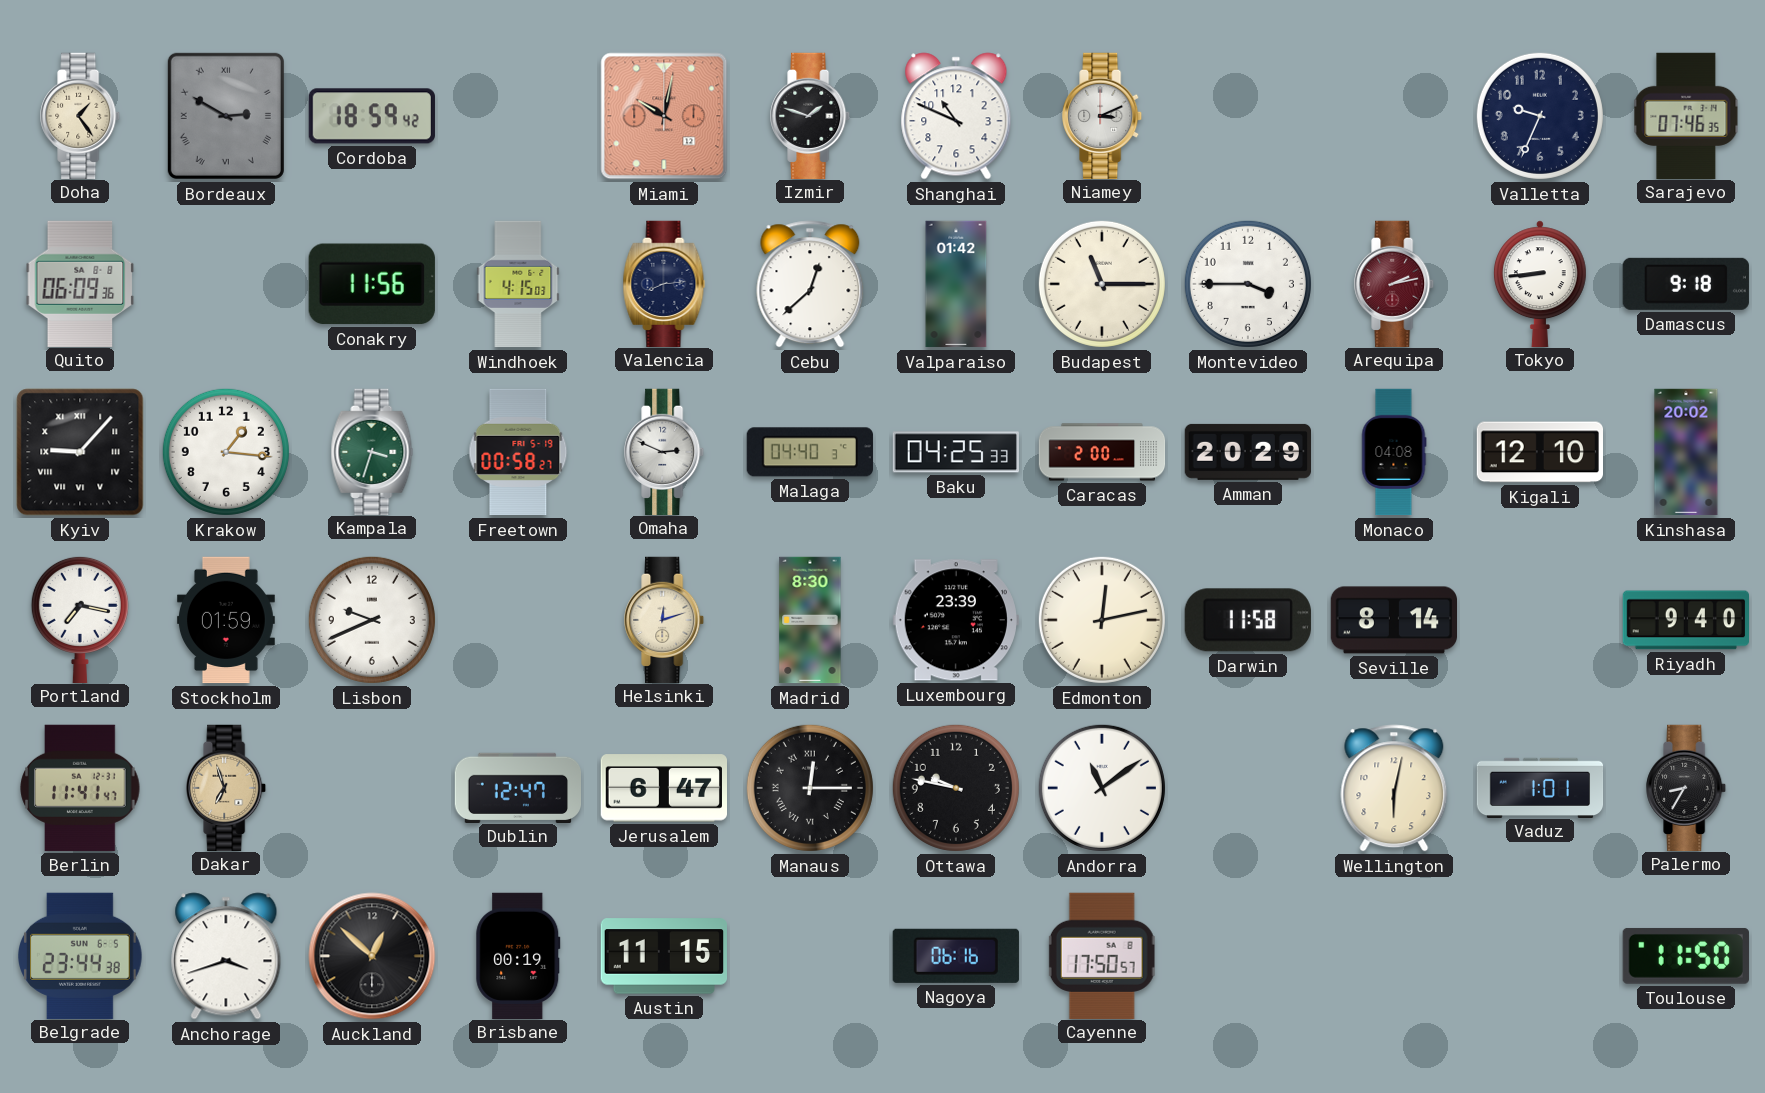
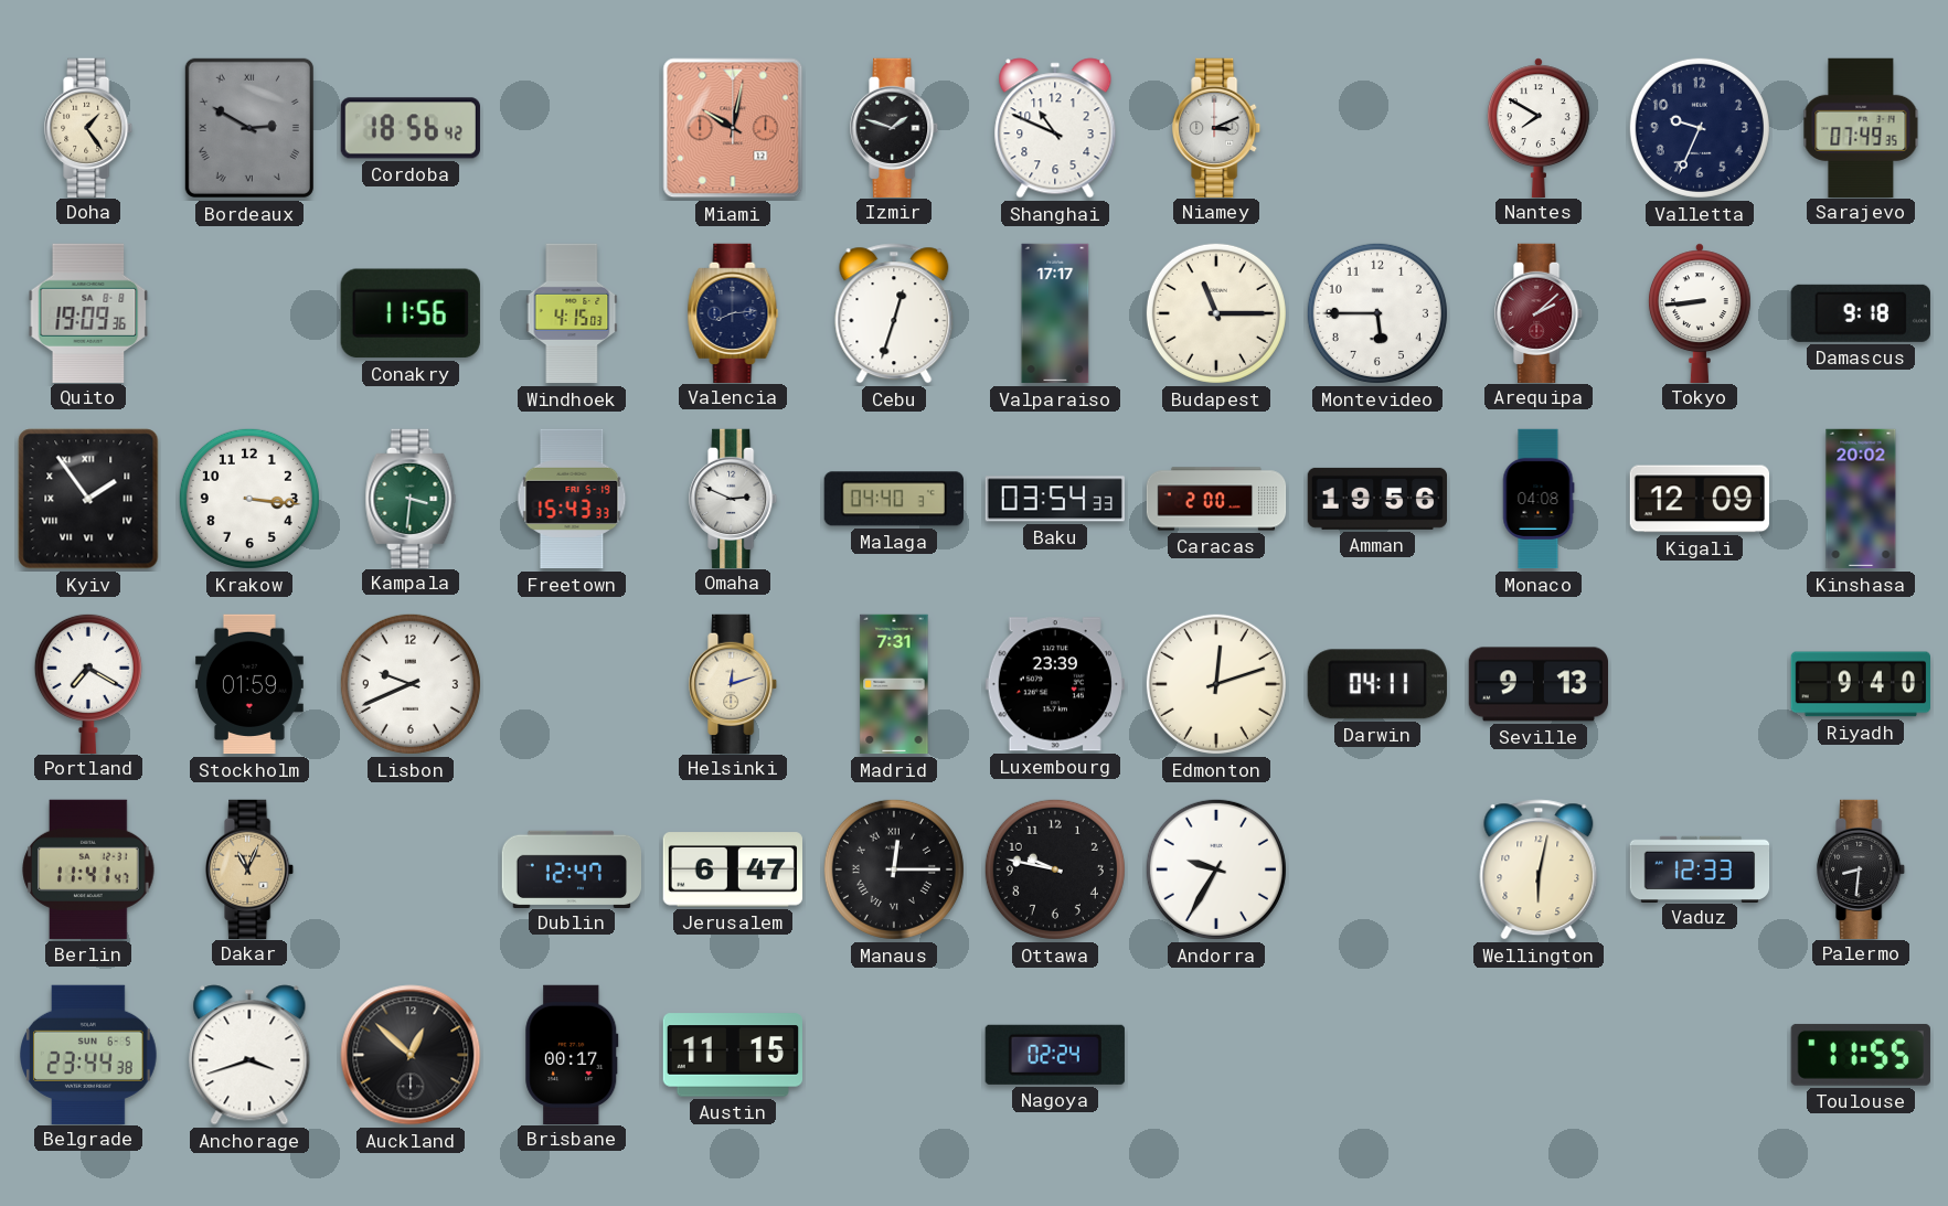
Cordoba: 18:59 -> 18:56 (411, 128)
Nantes: none -> 7:50 (1539, 127)
Sarajevo: 07:46 -> 07:49 (1861, 127)
Quito: 06:09 -> 19:09 (88, 312)
Cebu: 12:38 -> 12:33 (894, 313)
Valparaiso: 01:42 -> 17:17 (1055, 313)
Montevideo: 3:45 -> 5:45 (1377, 313)
Arequipa: 2:13 -> 2:08 (1540, 312)
Kyiv: 9:07 -> 1:54 (88, 499)
Krakow: 1:16 -> 3:16 (249, 499)
Kampala: 3:33 -> 3:31 (411, 498)
Freetown: 00:58 -> 15:43 (572, 499)
Baku: 04:25 -> 03:54 (1055, 499)
Amman: 20:29 -> 19:56 (1376, 499)
Kigali: 12:10 -> 12:09 (1699, 499)
Portland: 7:17 -> 7:20 (88, 683)
Madrid: 8:30 -> 7:31 (894, 684)
Edmonton: 12:13 -> 12:12 (1216, 684)
Darwin: 11:58 -> 04:11 (1377, 684)
Seville: 8:14 -> 9:13 (1537, 684)
Dakar: 6:57 -> 11:04 (251, 868)
Andorra: 11:09 -> 9:35 (1216, 869)
Vaduz: 1:01 -> 12:33 (1700, 868)
Palermo: 8:35 -> 8:31 (1862, 868)
Brisbane: 00:19 -> 00:17 (572, 1054)
Nagoya: 06:16 -> 02:24 (1055, 1055)
Cayenne: 17:50 -> none (1102, 955)
Toulouse: 11:50 -> 11:55 (1861, 1055)
